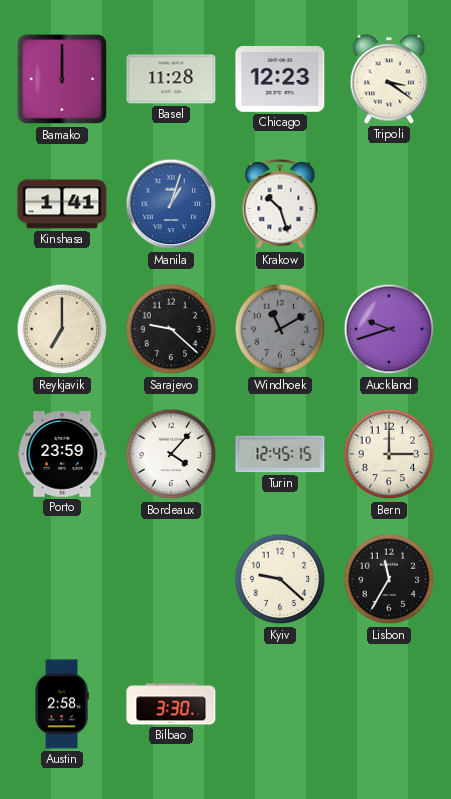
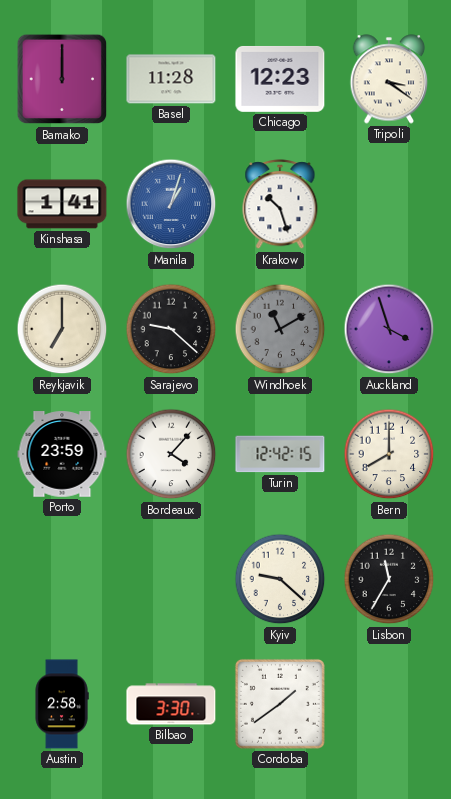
Auckland: 9:42 -> 3:57 (389, 329)
Turin: 12:45 -> 12:42 (280, 454)
Bern: 3:00 -> 8:00 (389, 454)
Cordoba: none -> 1:39 (280, 704)
